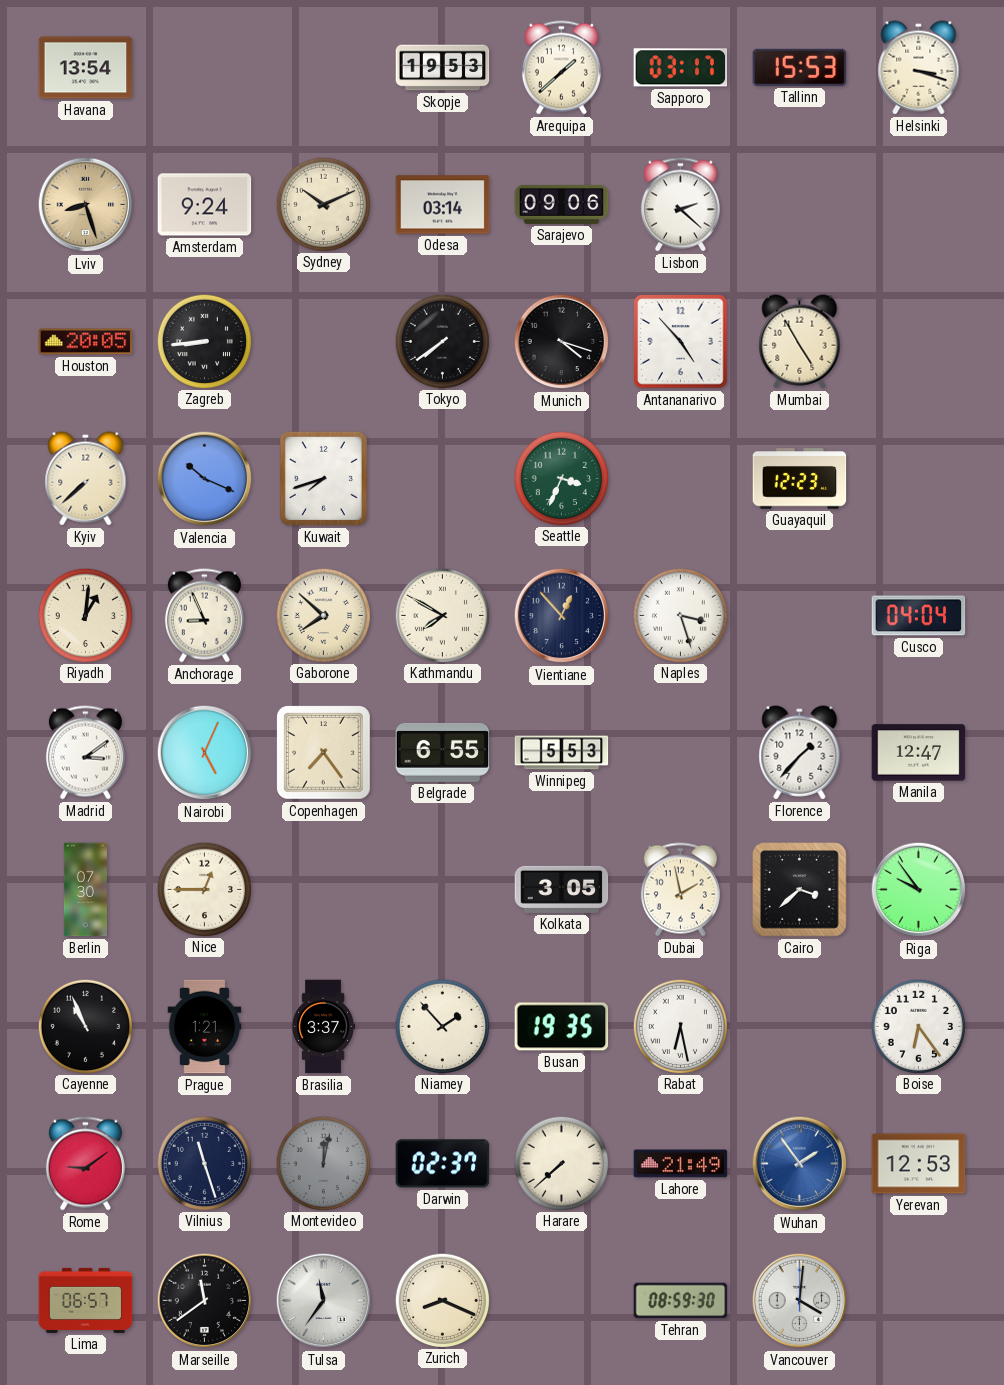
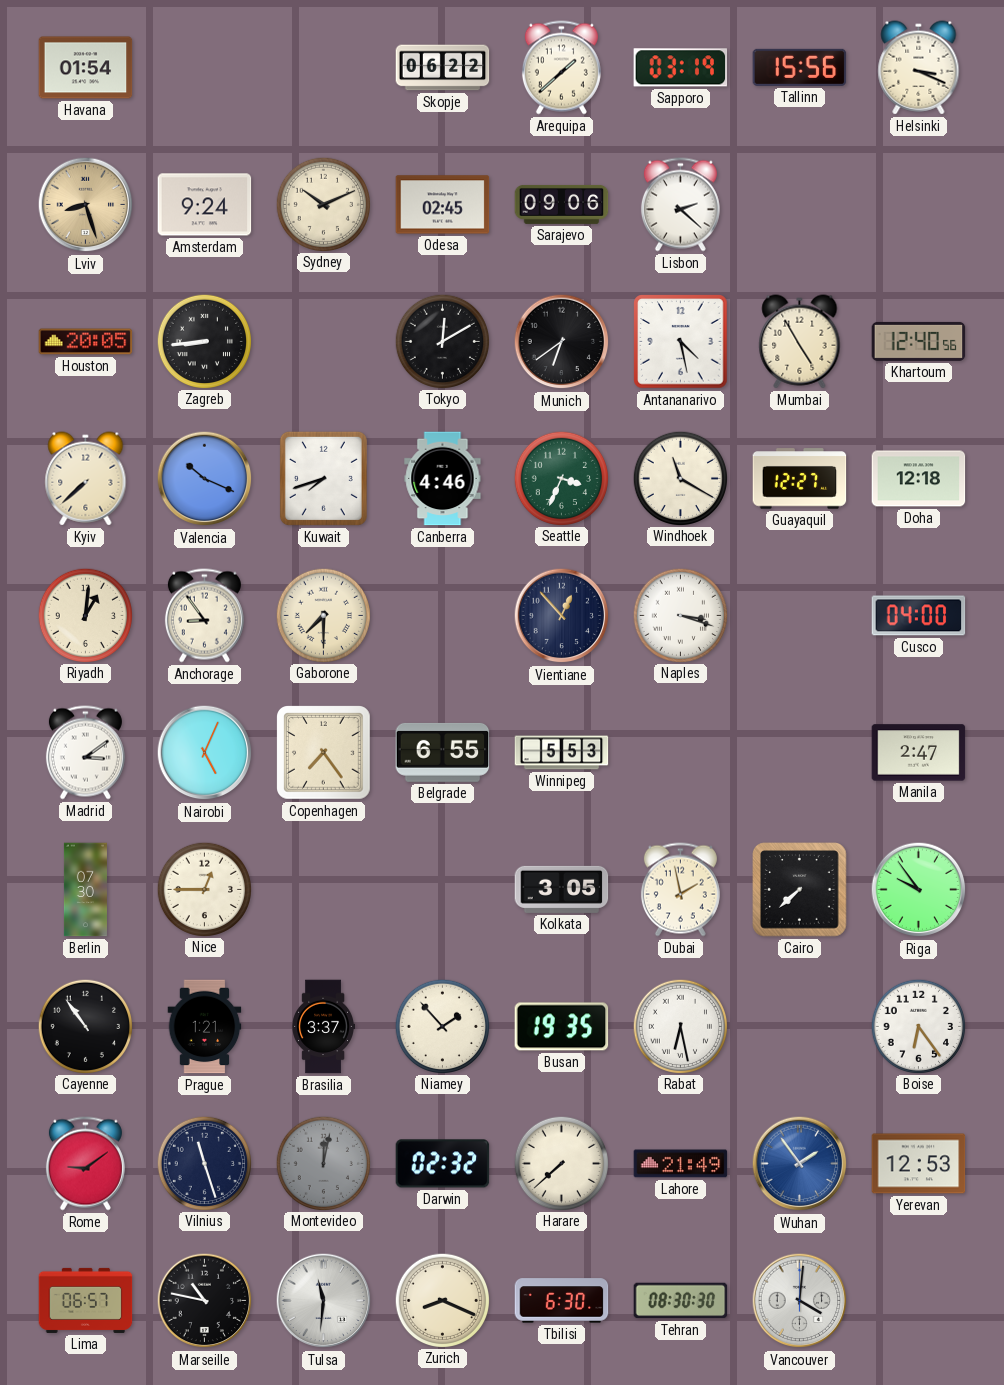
Havana: 13:54 -> 01:54 (86, 68)
Skopje: 19:53 -> 06:22 (443, 68)
Sapporo: 03:17 -> 03:19 (681, 68)
Tallinn: 15:53 -> 15:56 (800, 67)
Helsinki: 3:18 -> 3:19 (919, 68)
Odesa: 03:14 -> 02:45 (443, 205)
Tokyo: 7:39 -> 12:10 (442, 341)
Munich: 4:18 -> 6:39 (562, 342)
Antananarivo: 4:53 -> 4:28 (681, 342)
Khartoum: none -> 12:40 (919, 341)
Canberra: none -> 4:46 (443, 479)
Windhoek: none -> 11:20 (680, 478)
Guayaquil: 12:23 -> 12:27 (800, 479)
Doha: none -> 12:18 (919, 479)
Anchorage: 8:56 -> 8:54 (204, 616)
Gaborone: 7:52 -> 7:30 (323, 615)
Kathmandu: 7:50 -> none (442, 615)
Naples: 3:27 -> 3:18 (680, 615)
Cusco: 04:04 -> 04:00 (919, 616)
Florence: 1:37 -> none (800, 753)
Manila: 12:47 -> 2:47 (919, 753)
Cairo: 3:38 -> 7:38 (800, 890)
Cayenne: 10:56 -> 10:54 (85, 1026)
Darwin: 02:37 -> 02:32 (443, 1164)
Marseille: 11:39 -> 10:47 (205, 1301)
Tulsa: 11:36 -> 11:31 (324, 1301)
Tbilisi: none -> 6:30 (562, 1301)
Tehran: 08:59 -> 08:30 (681, 1301)
